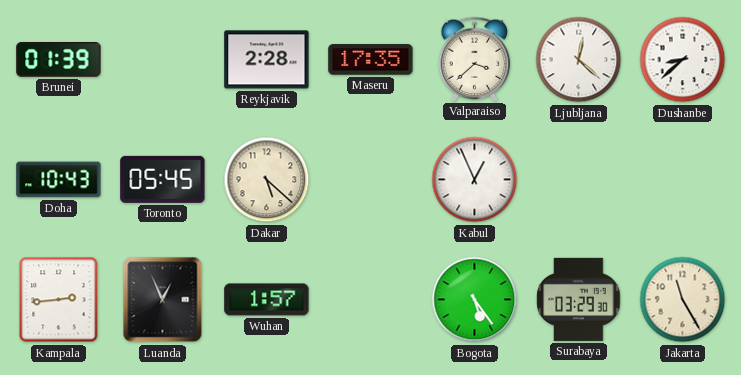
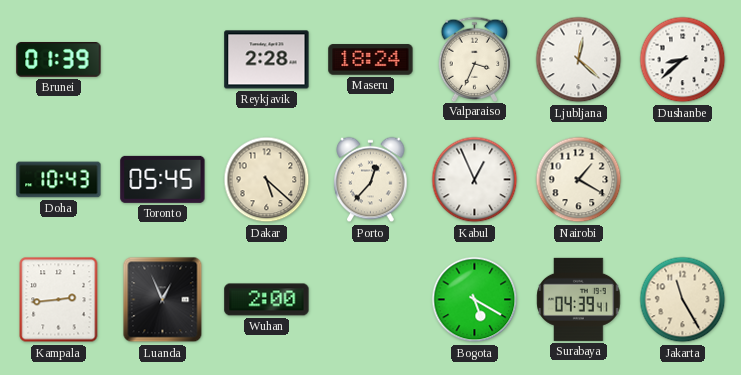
Maseru: 17:35 -> 18:24 (371, 60)
Valparaiso: 3:38 -> 3:34 (475, 59)
Porto: none -> 12:37 (371, 180)
Nairobi: none -> 1:20 (579, 180)
Wuhan: 1:57 -> 2:00 (267, 300)
Bogota: 5:24 -> 5:20 (475, 300)
Surabaya: 03:29 -> 04:39 (579, 299)
